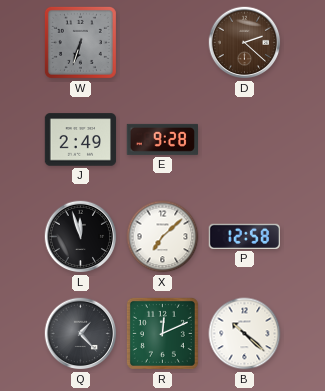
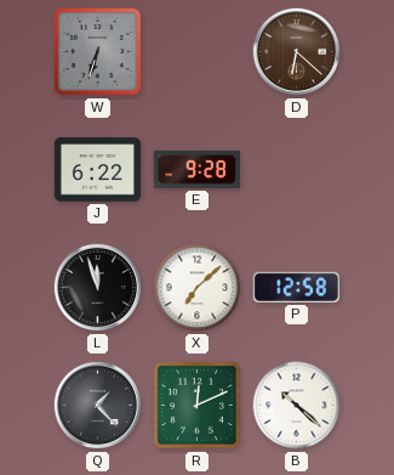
D: 2:22 -> 6:22 (297, 52)
J: 2:49 -> 6:22 (98, 170)
